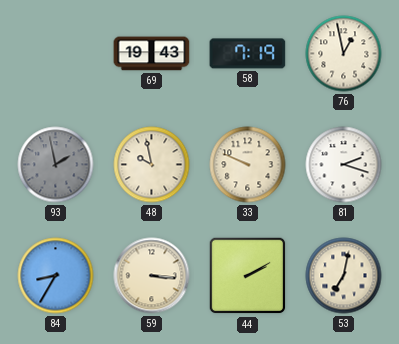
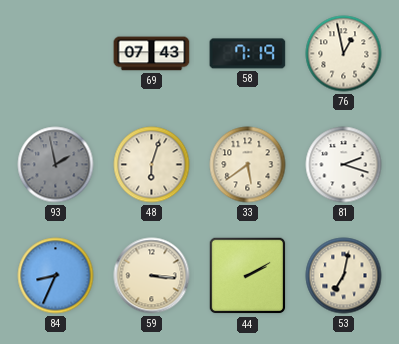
69: 19:43 -> 07:43 (152, 54)
48: 9:58 -> 6:03 (152, 165)
33: 9:49 -> 5:39 (248, 165)
84: 8:35 -> 8:34 (56, 276)
